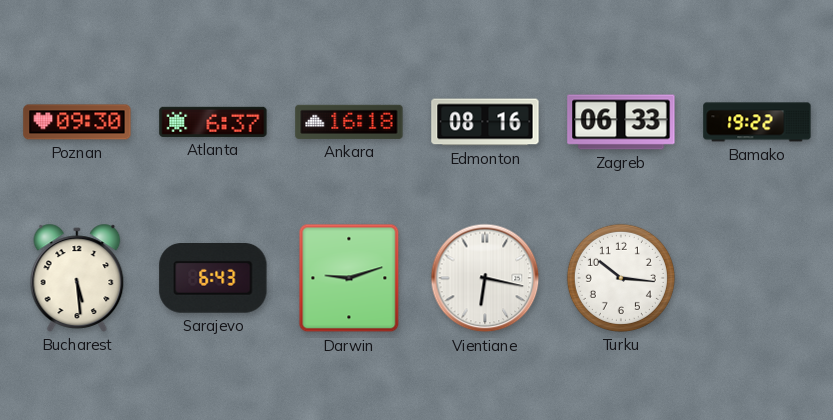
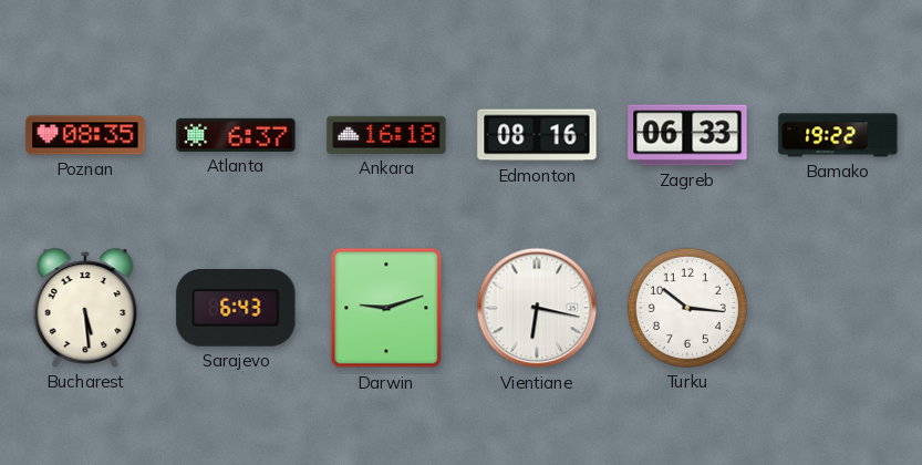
Poznan: 09:30 -> 08:35 (85, 135)
